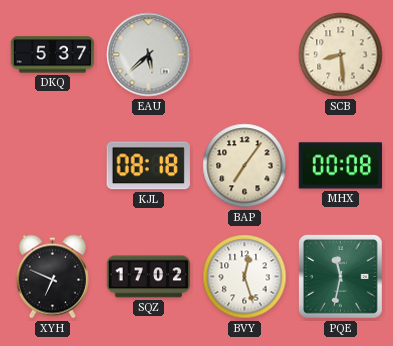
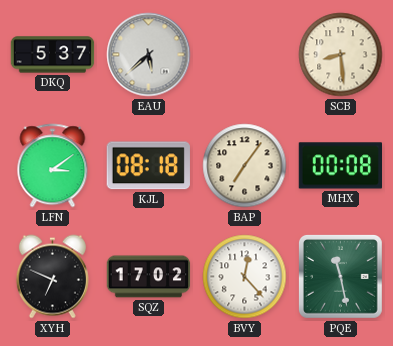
LFN: none -> 3:09 (53, 166)
BVY: 12:27 -> 12:23 (245, 277)
PQE: 11:32 -> 11:28 (340, 276)
